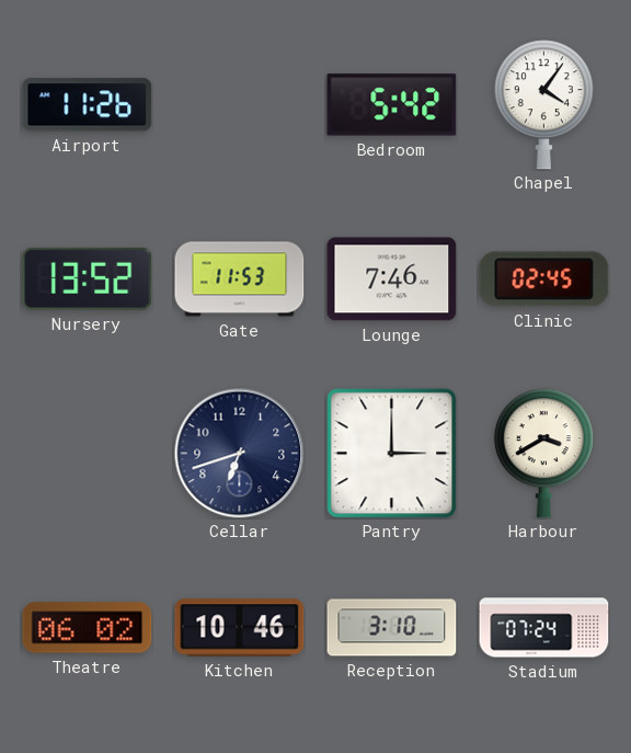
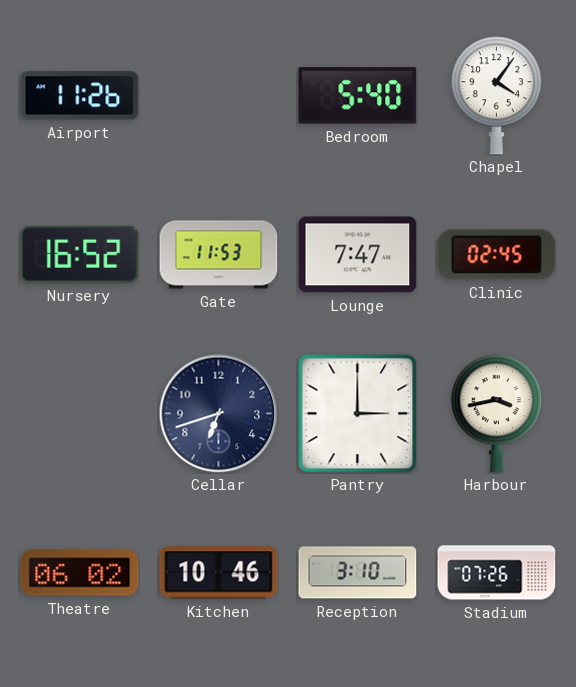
Bedroom: 5:42 -> 5:40 (358, 96)
Nursery: 13:52 -> 16:52 (80, 254)
Lounge: 7:46 -> 7:47 (358, 255)
Harbour: 3:40 -> 3:43 (496, 414)
Stadium: 07:24 -> 07:26 (497, 573)
